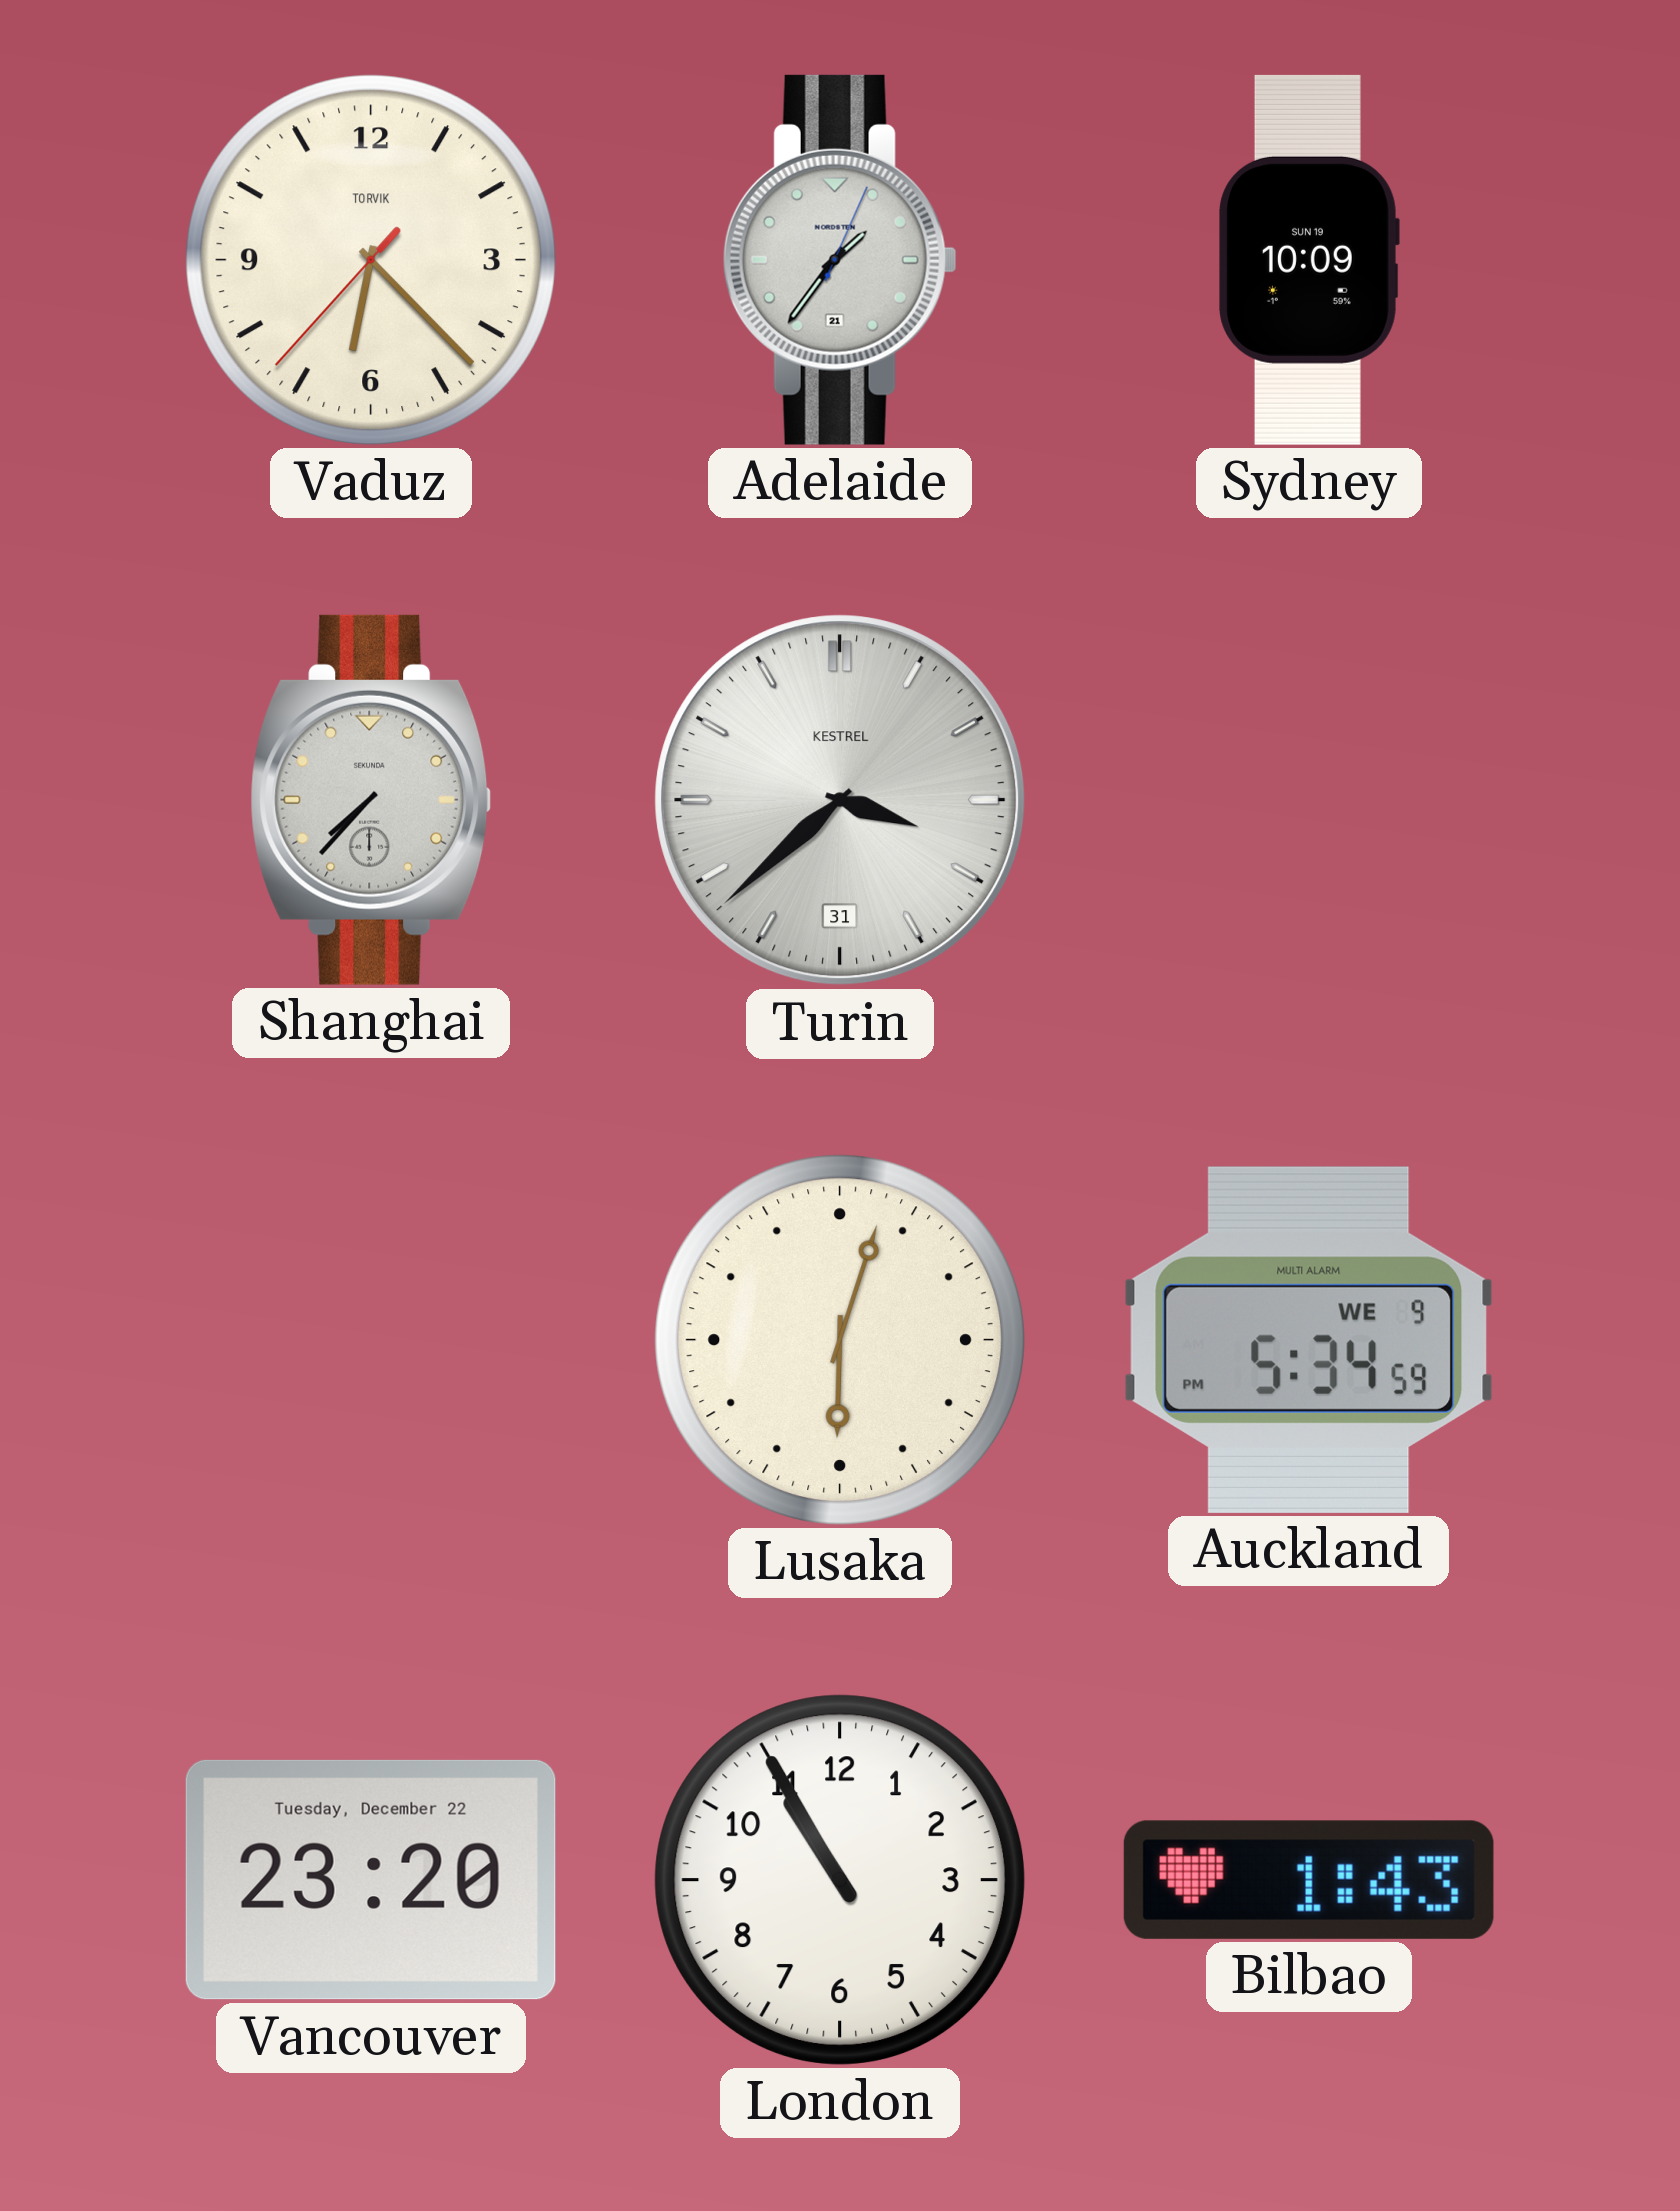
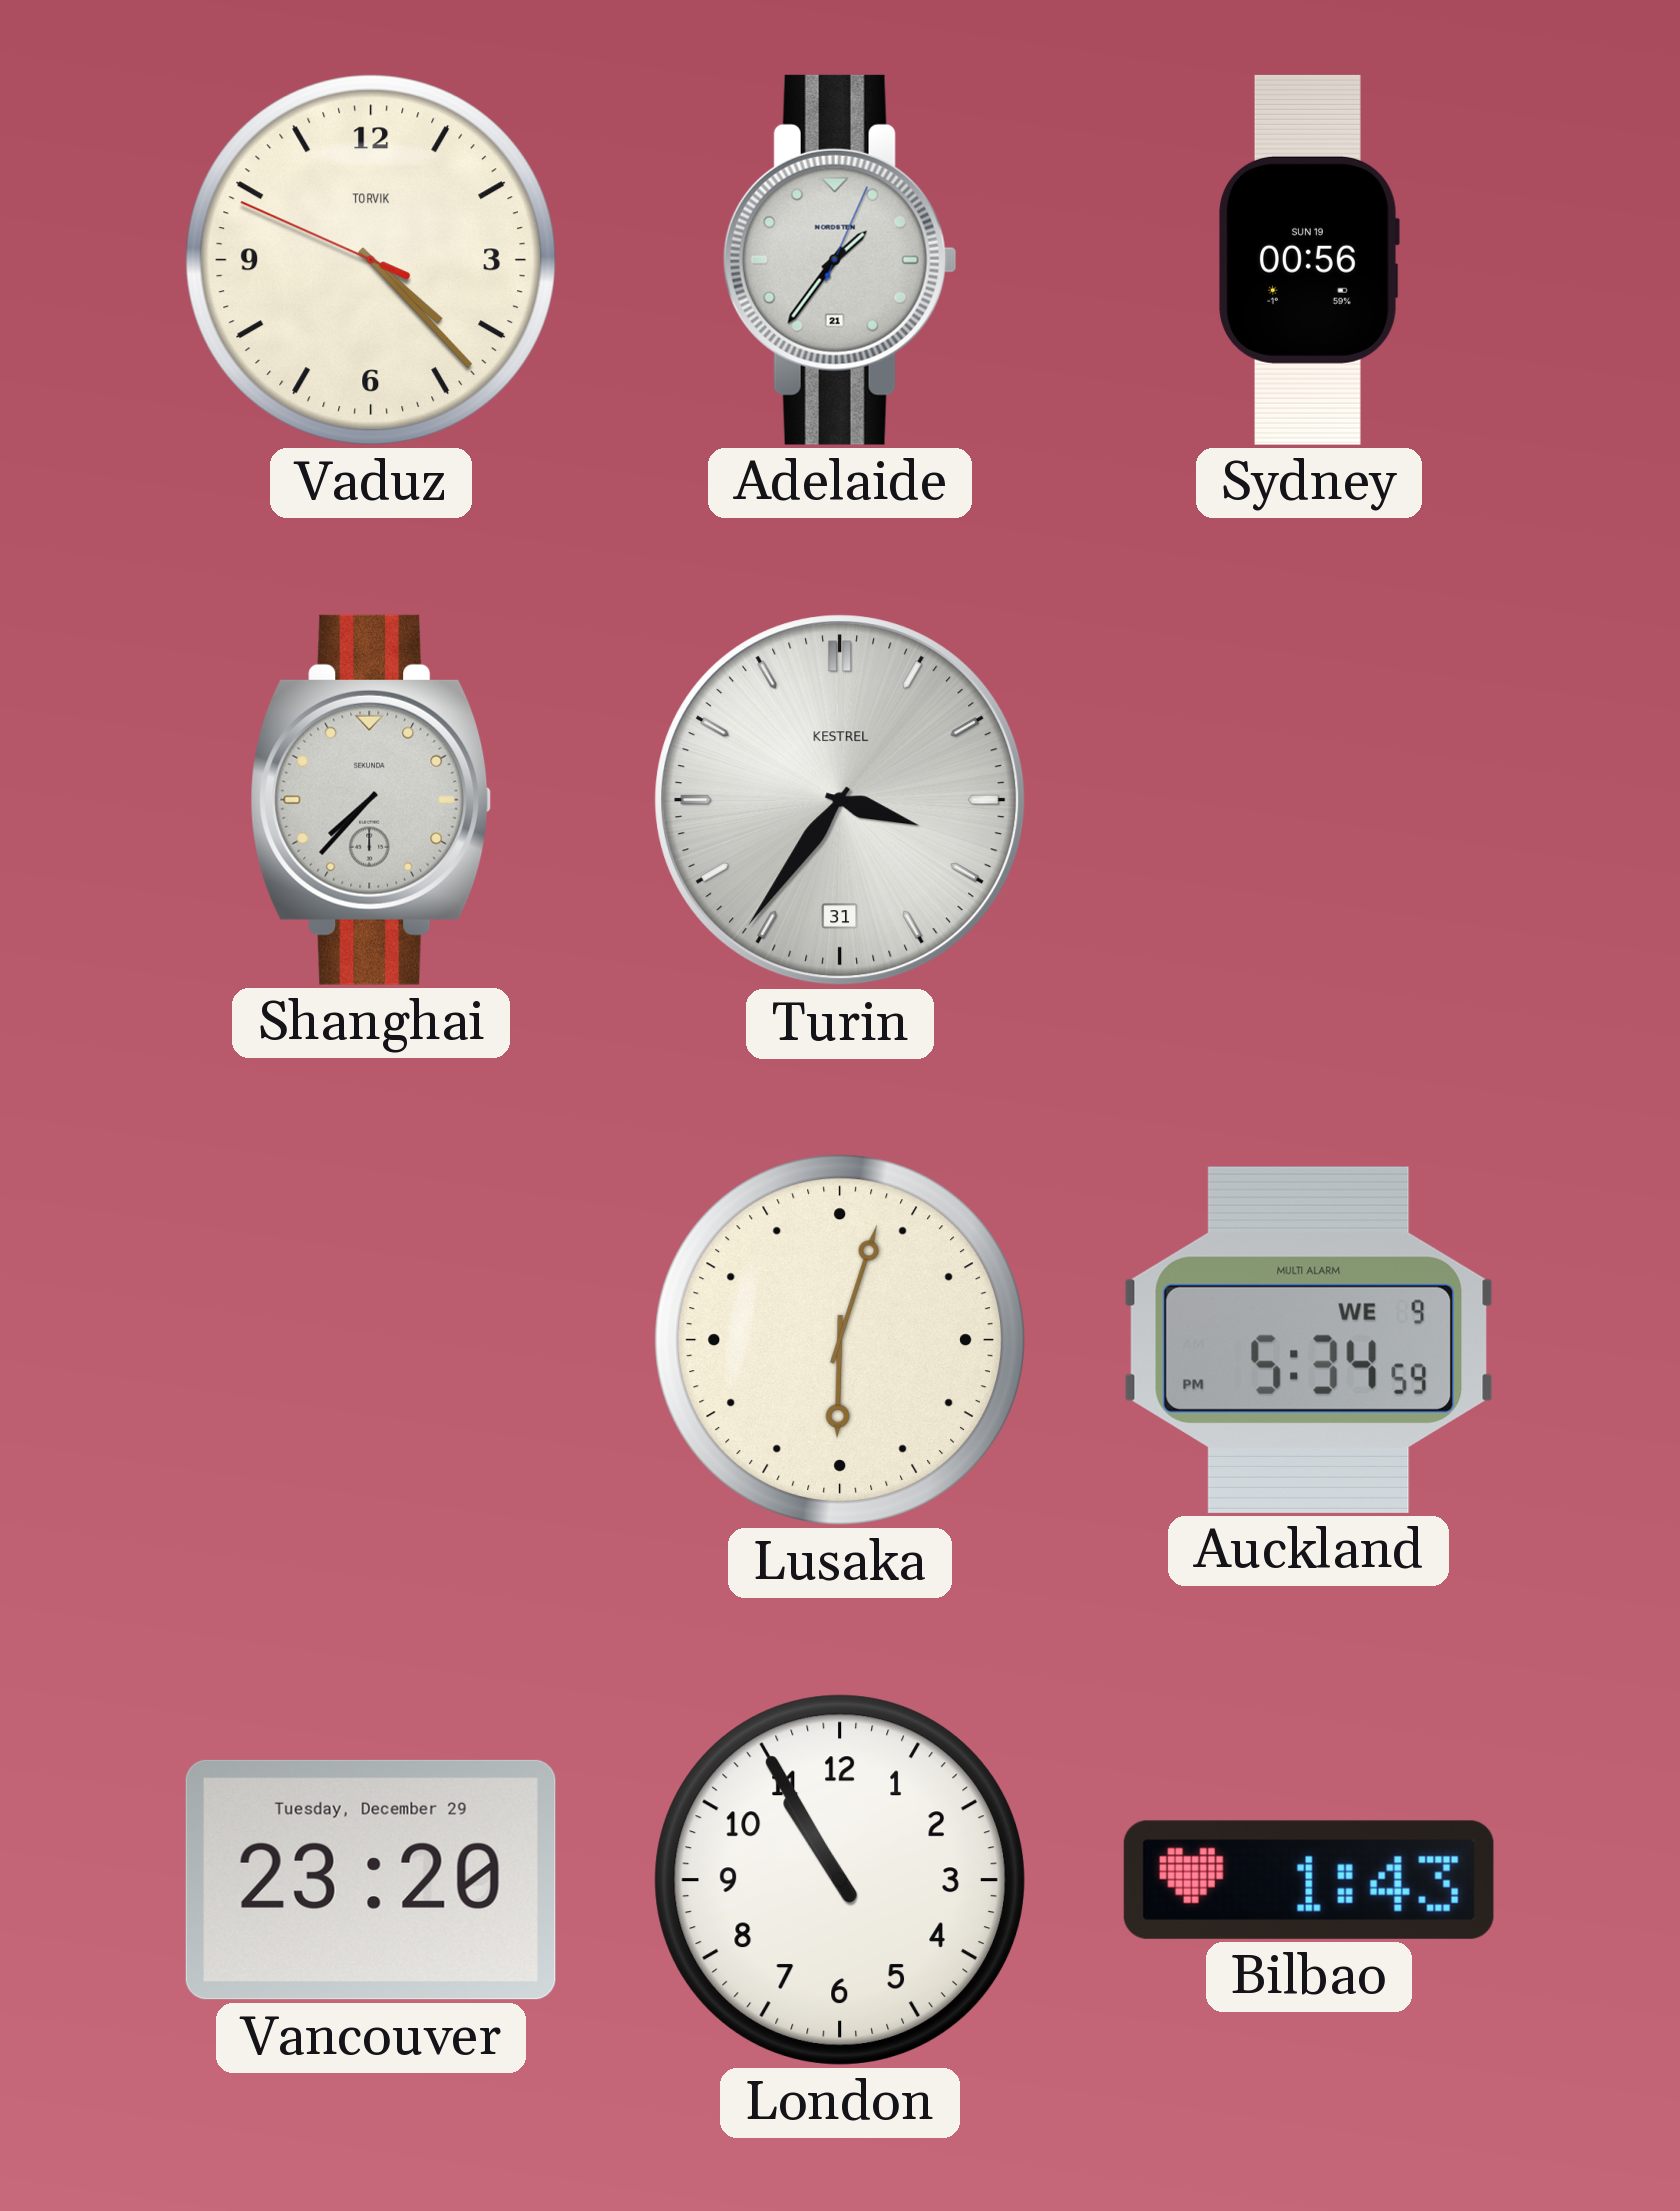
Vaduz: 6:22 -> 4:22 (371, 260)
Sydney: 10:09 -> 00:56 (1309, 260)
Turin: 3:38 -> 3:36 (840, 800)
Vancouver date: Tuesday, December 22 -> Tuesday, December 29 (371, 1880)
